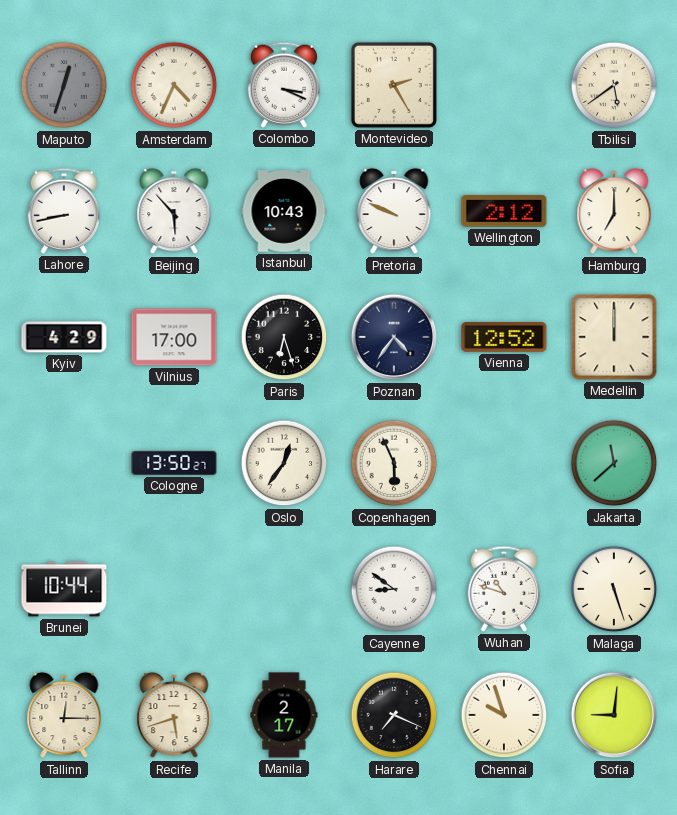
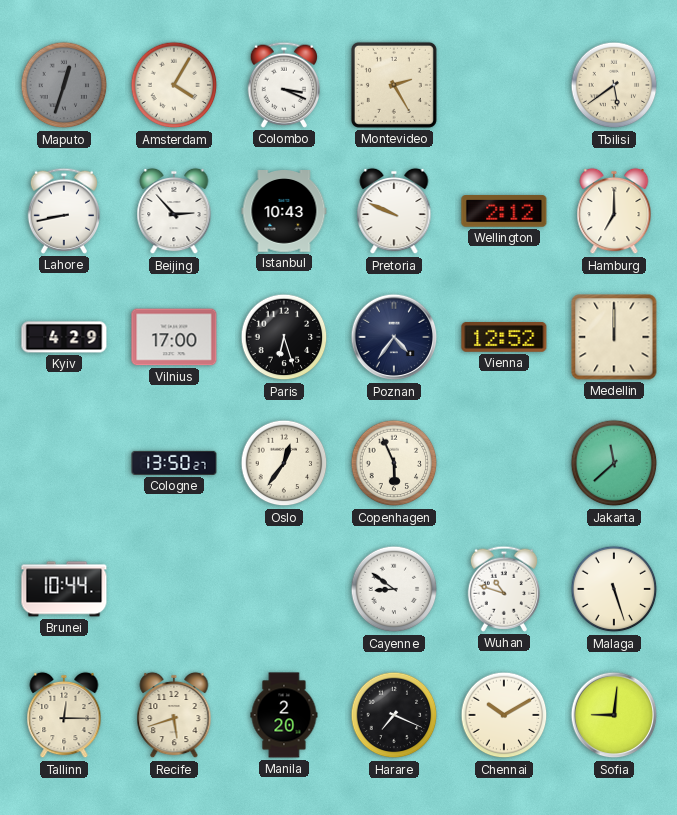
Amsterdam: 4:34 -> 4:05 (174, 85)
Beijing: 5:53 -> 2:53 (174, 211)
Manila: 2:17 -> 2:20 (284, 715)
Chennai: 9:57 -> 10:10 (504, 715)
